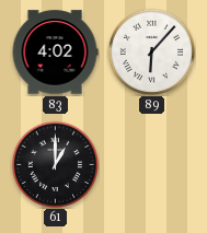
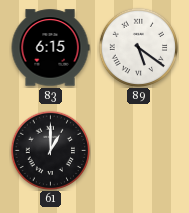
83: 4:02 -> 6:15 (50, 48)
89: 6:07 -> 5:21 (138, 47)
